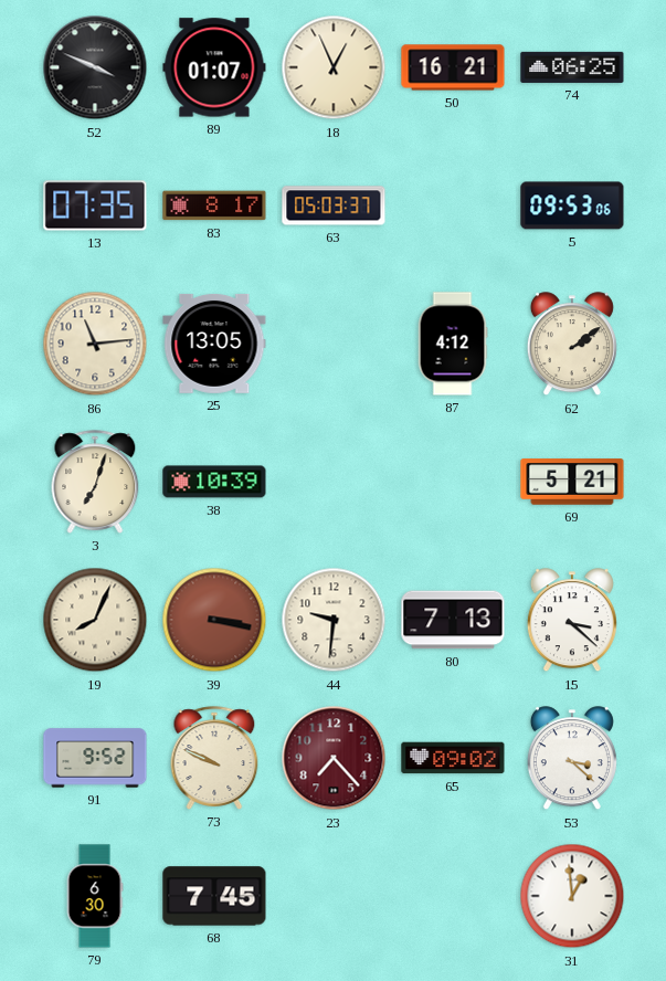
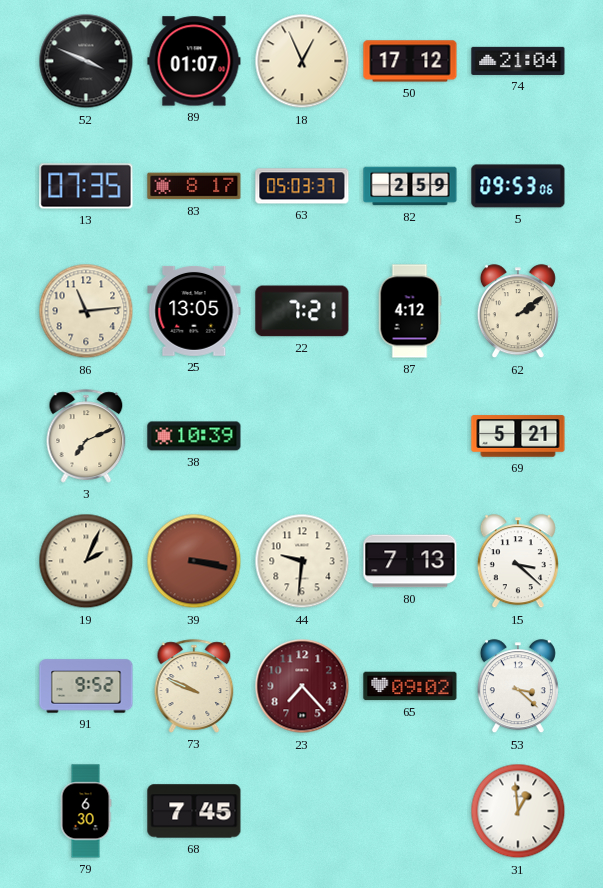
50: 16:21 -> 17:12 (410, 61)
74: 06:25 -> 21:04 (518, 61)
82: none -> 2:59 (410, 186)
22: none -> 7:21 (302, 311)
3: 7:03 -> 7:11 (86, 436)
19: 8:04 -> 2:04 (86, 561)
